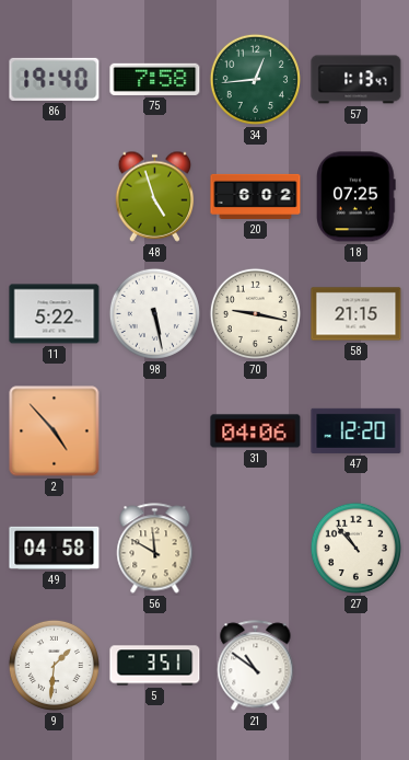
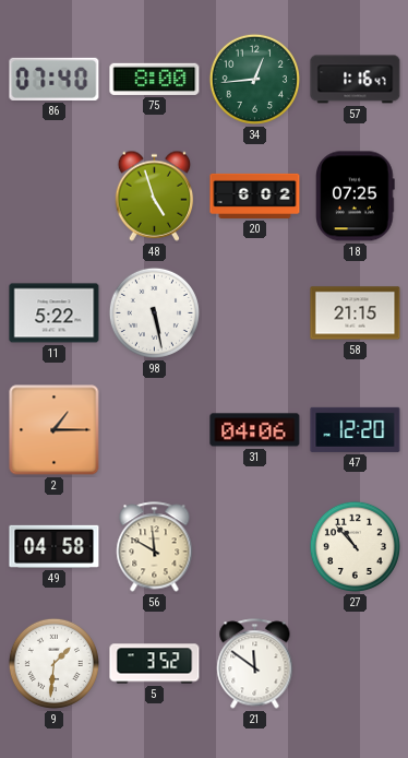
86: 19:40 -> 07:40 (55, 79)
75: 7:58 -> 8:00 (155, 79)
57: 1:13 -> 1:16 (356, 80)
70: 9:17 -> none (255, 313)
2: 4:53 -> 1:15 (55, 430)
5: 3:51 -> 3:52 (155, 664)
21: 10:51 -> 11:51 (255, 664)
